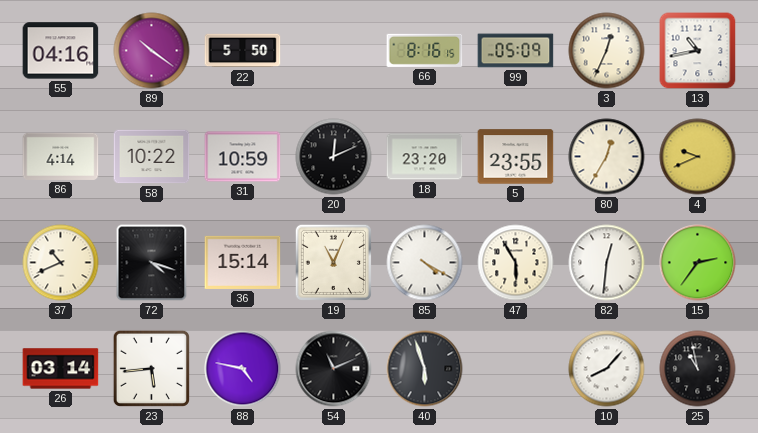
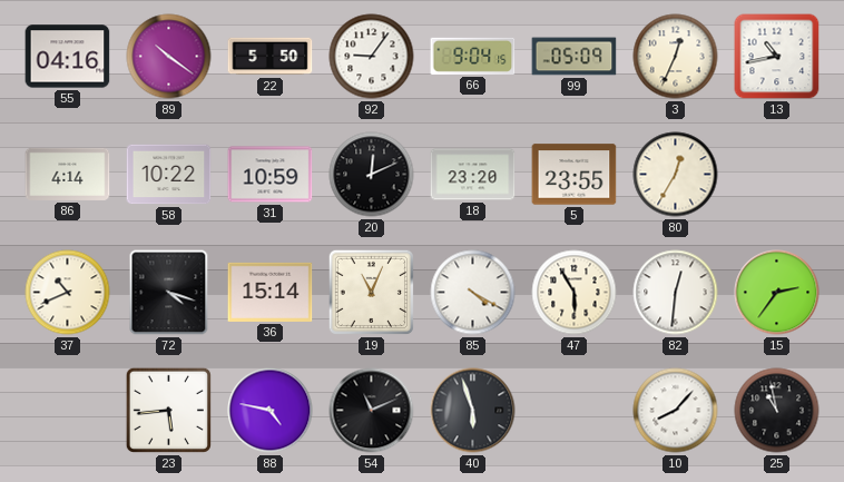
92: none -> 9:06 (372, 57)
66: 8:16 -> 9:04 (473, 56)
4: 9:41 -> none (698, 157)
26: 03:14 -> none (61, 369)
